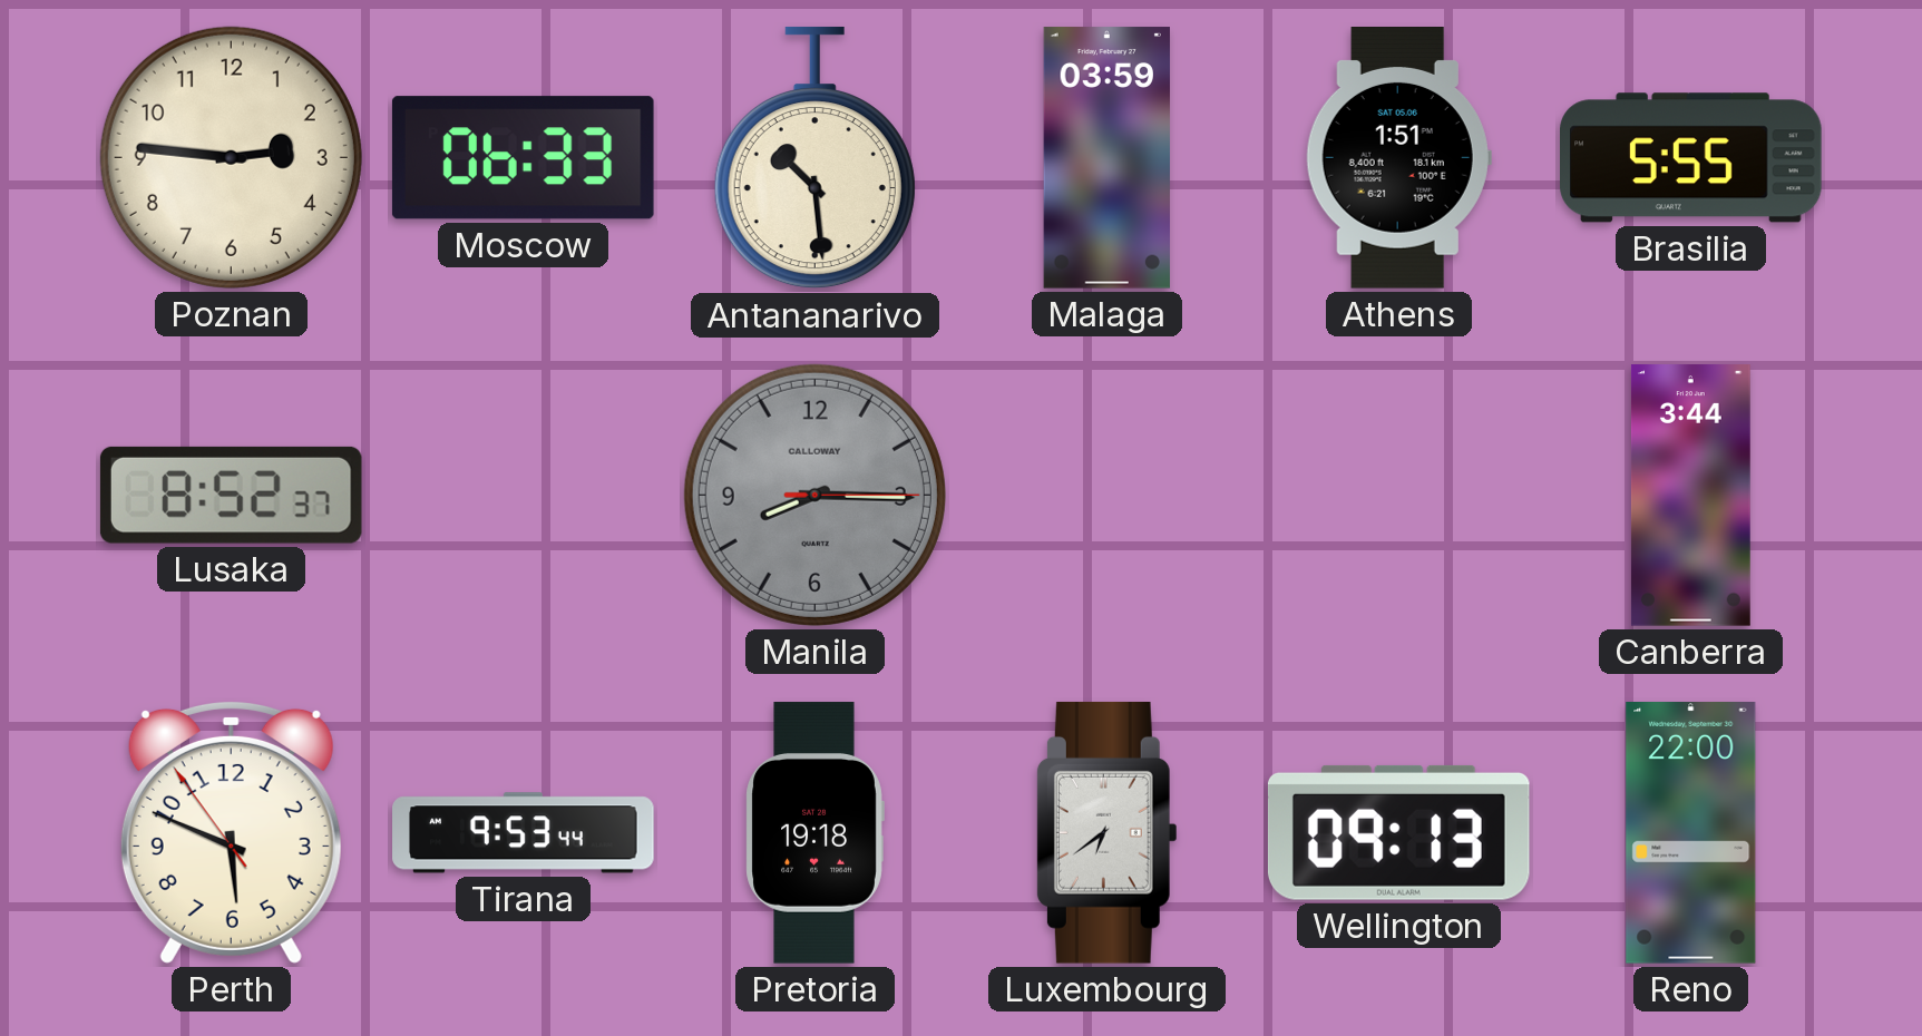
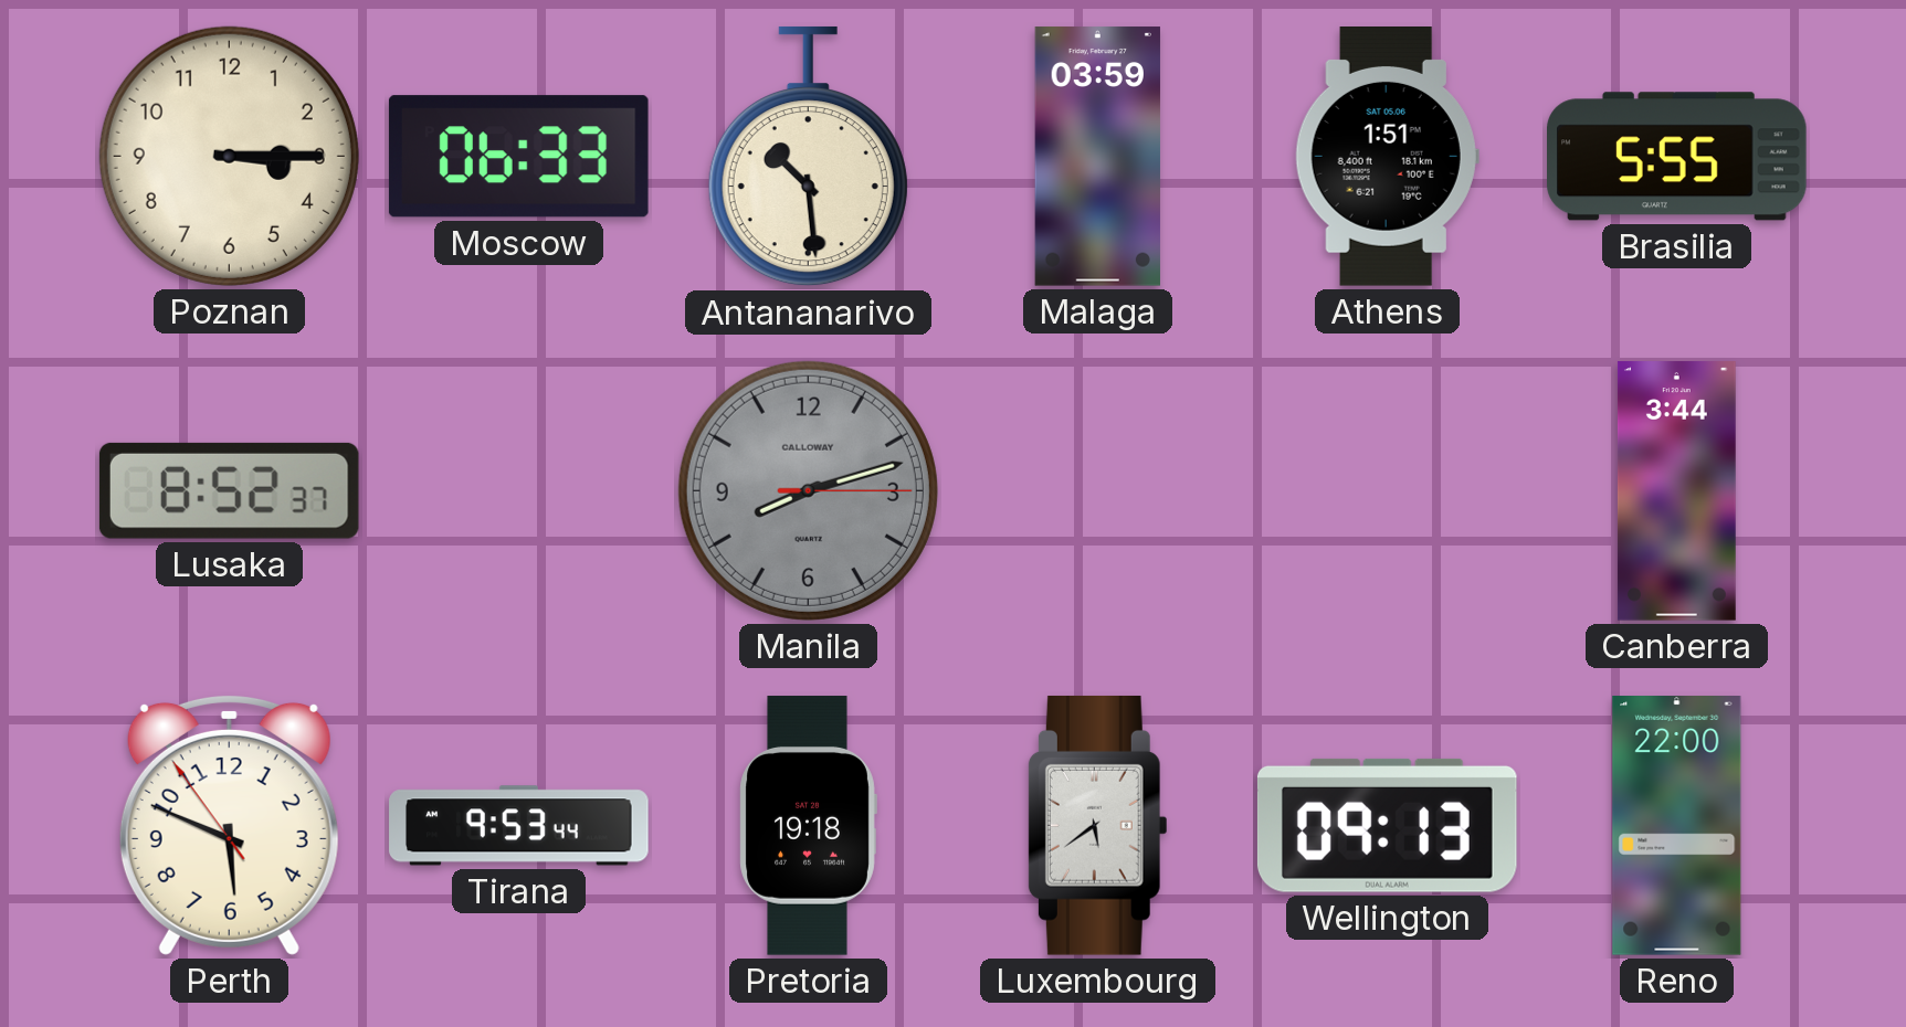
Poznan: 2:46 -> 3:15 (229, 156)
Manila: 8:15 -> 8:12 (808, 490)
Luxembourg: 6:39 -> 5:39 (1097, 825)
